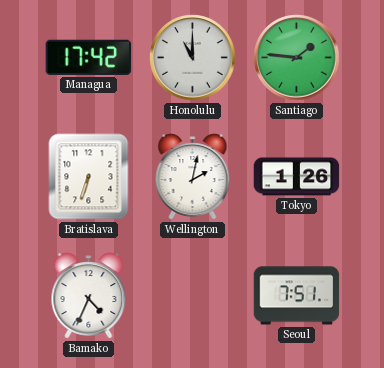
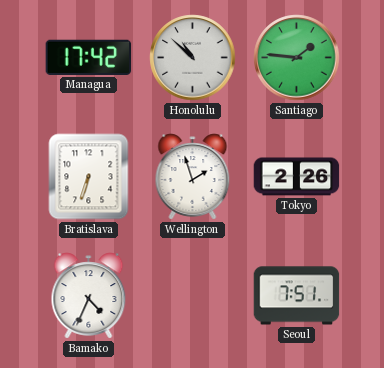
Honolulu: 11:00 -> 10:52 (193, 58)
Wellington: 2:02 -> 1:57 (193, 177)
Tokyo: 1:26 -> 2:26 (297, 177)
